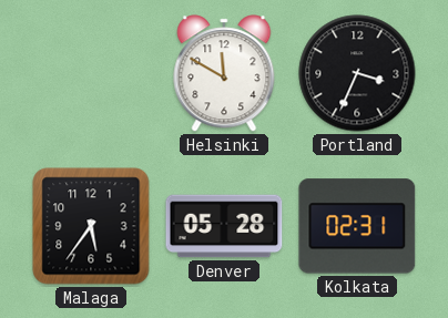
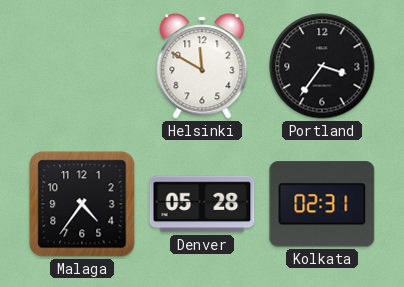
Portland: 3:34 -> 3:36 (322, 66)
Malaga: 5:36 -> 4:36 (82, 204)
